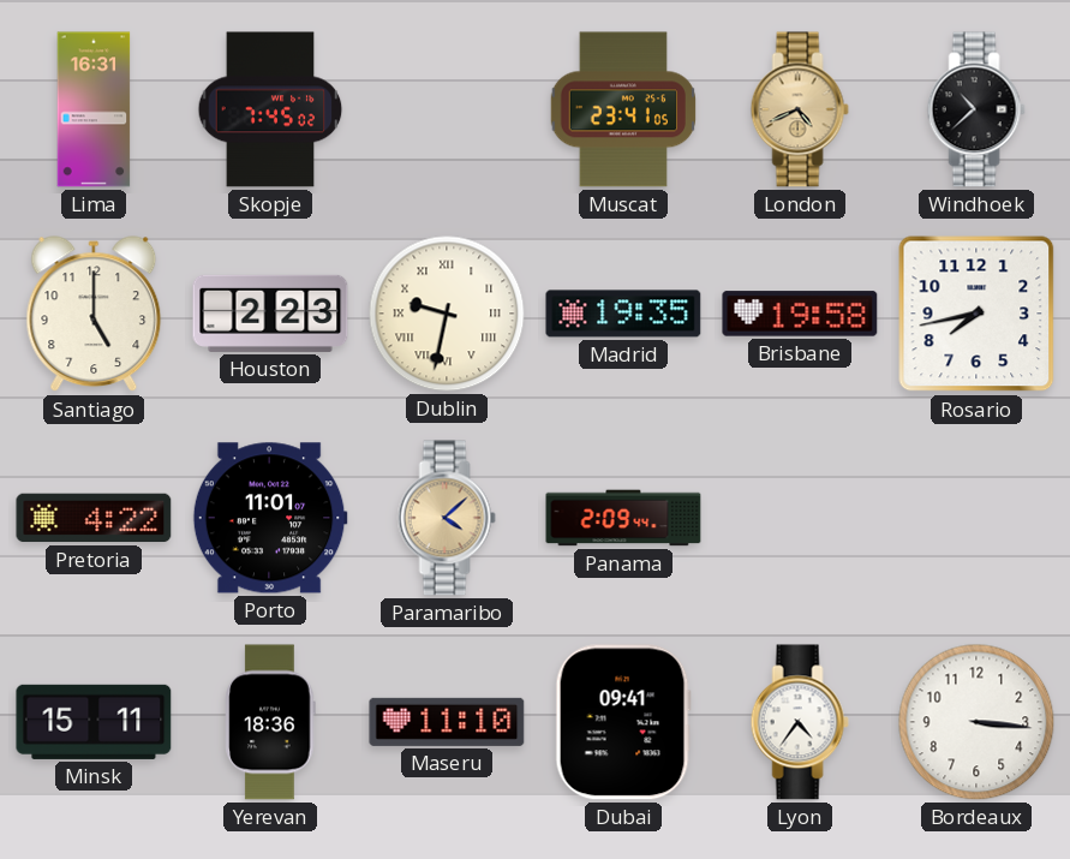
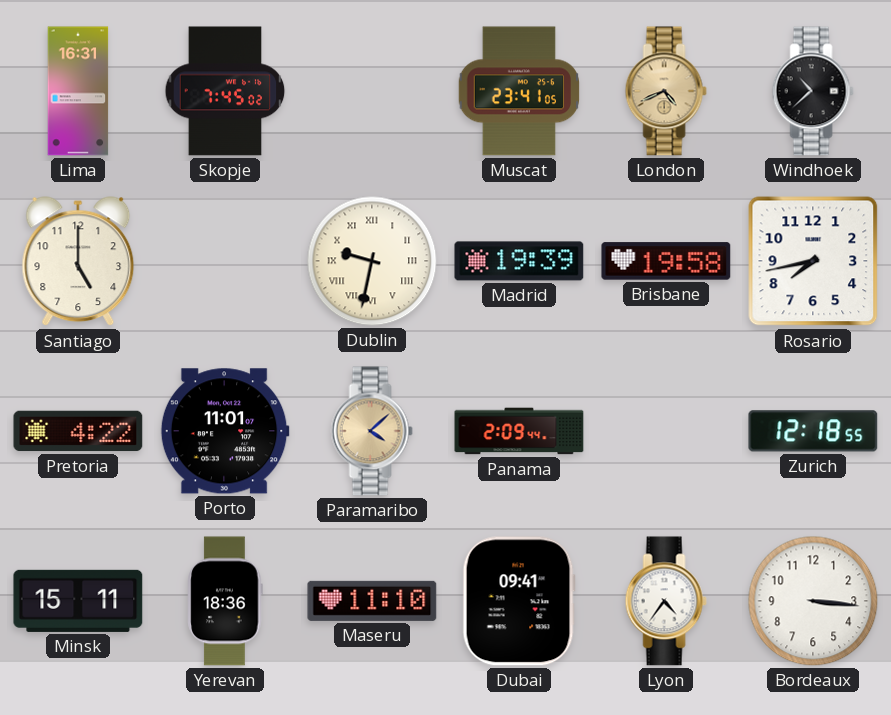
Houston: 2:23 -> none (270, 314)
Madrid: 19:35 -> 19:39 (519, 261)
Zurich: none -> 12:18 (813, 431)
